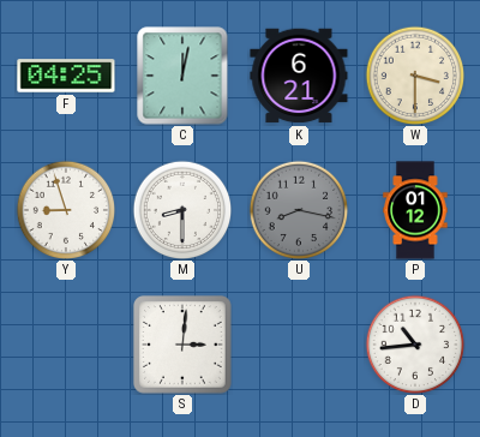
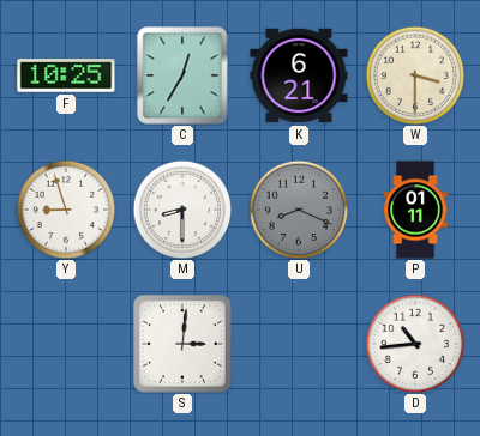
F: 04:25 -> 10:25 (66, 75)
C: 12:02 -> 12:35 (182, 75)
U: 8:17 -> 8:19 (299, 210)
P: 01:12 -> 01:11 (415, 210)
